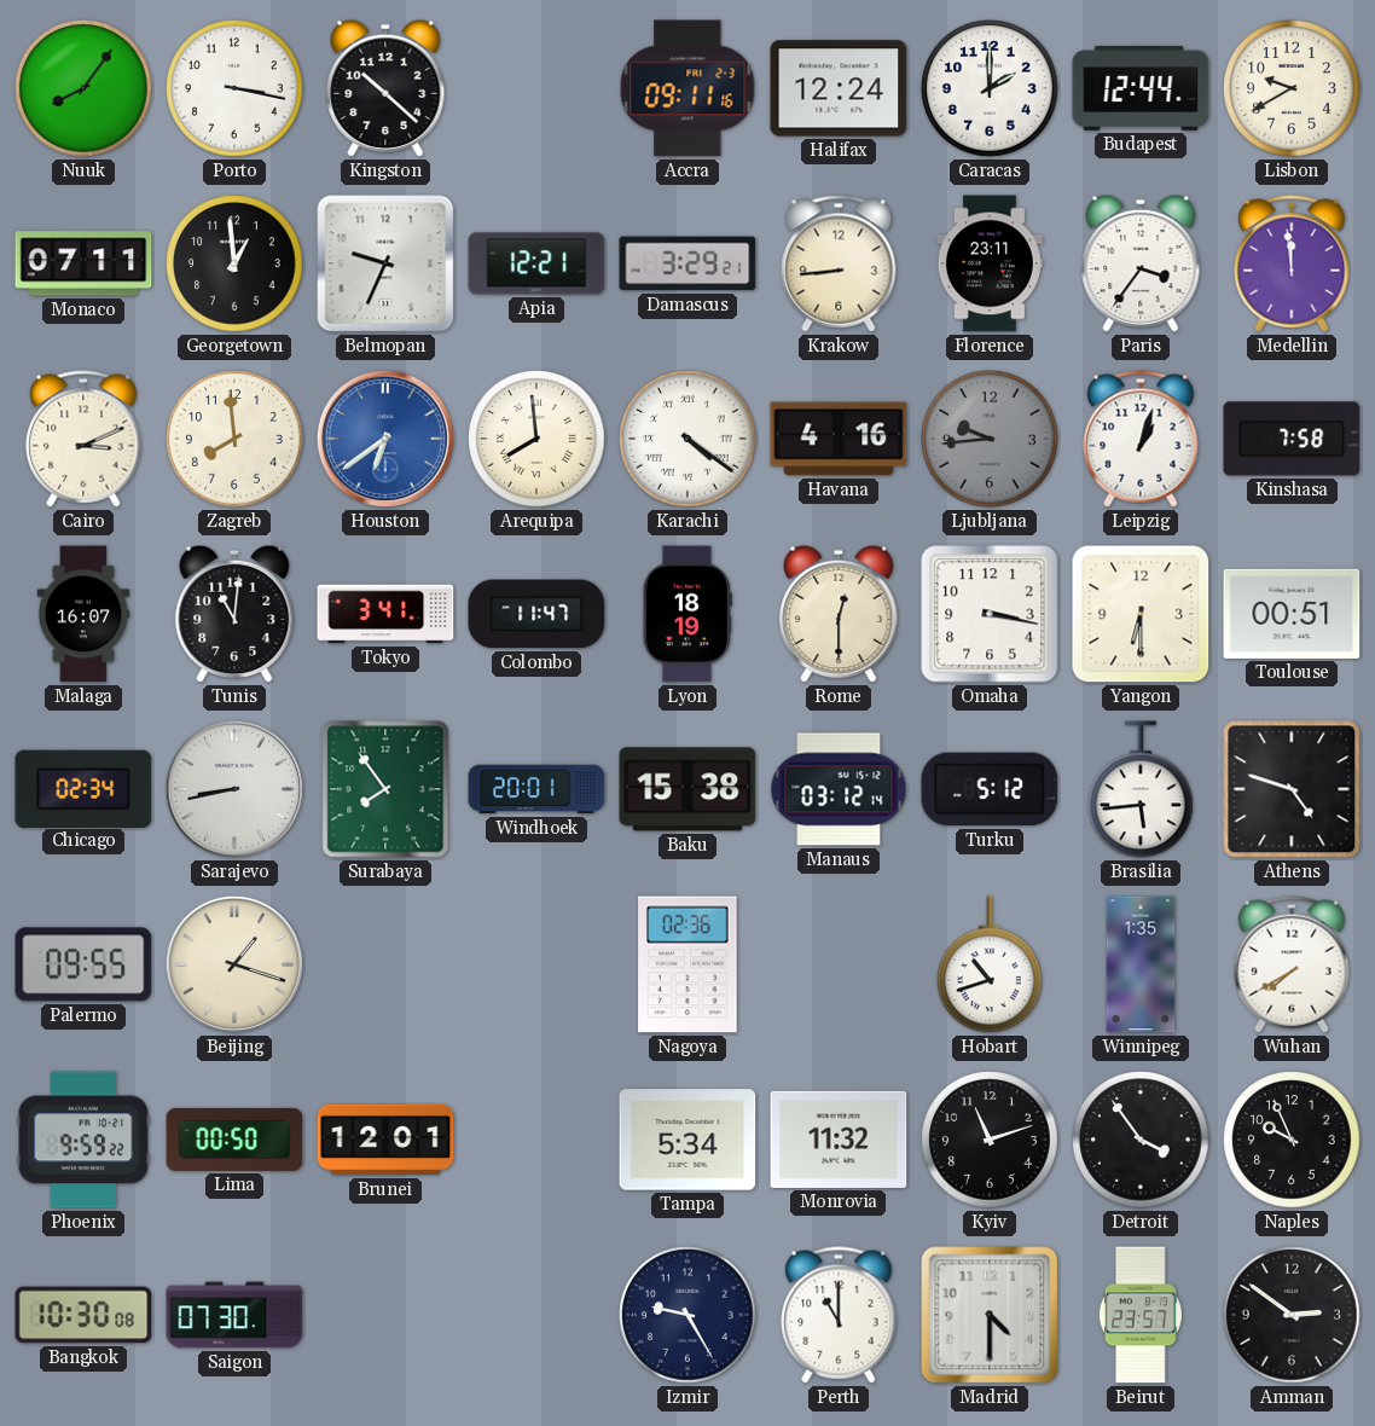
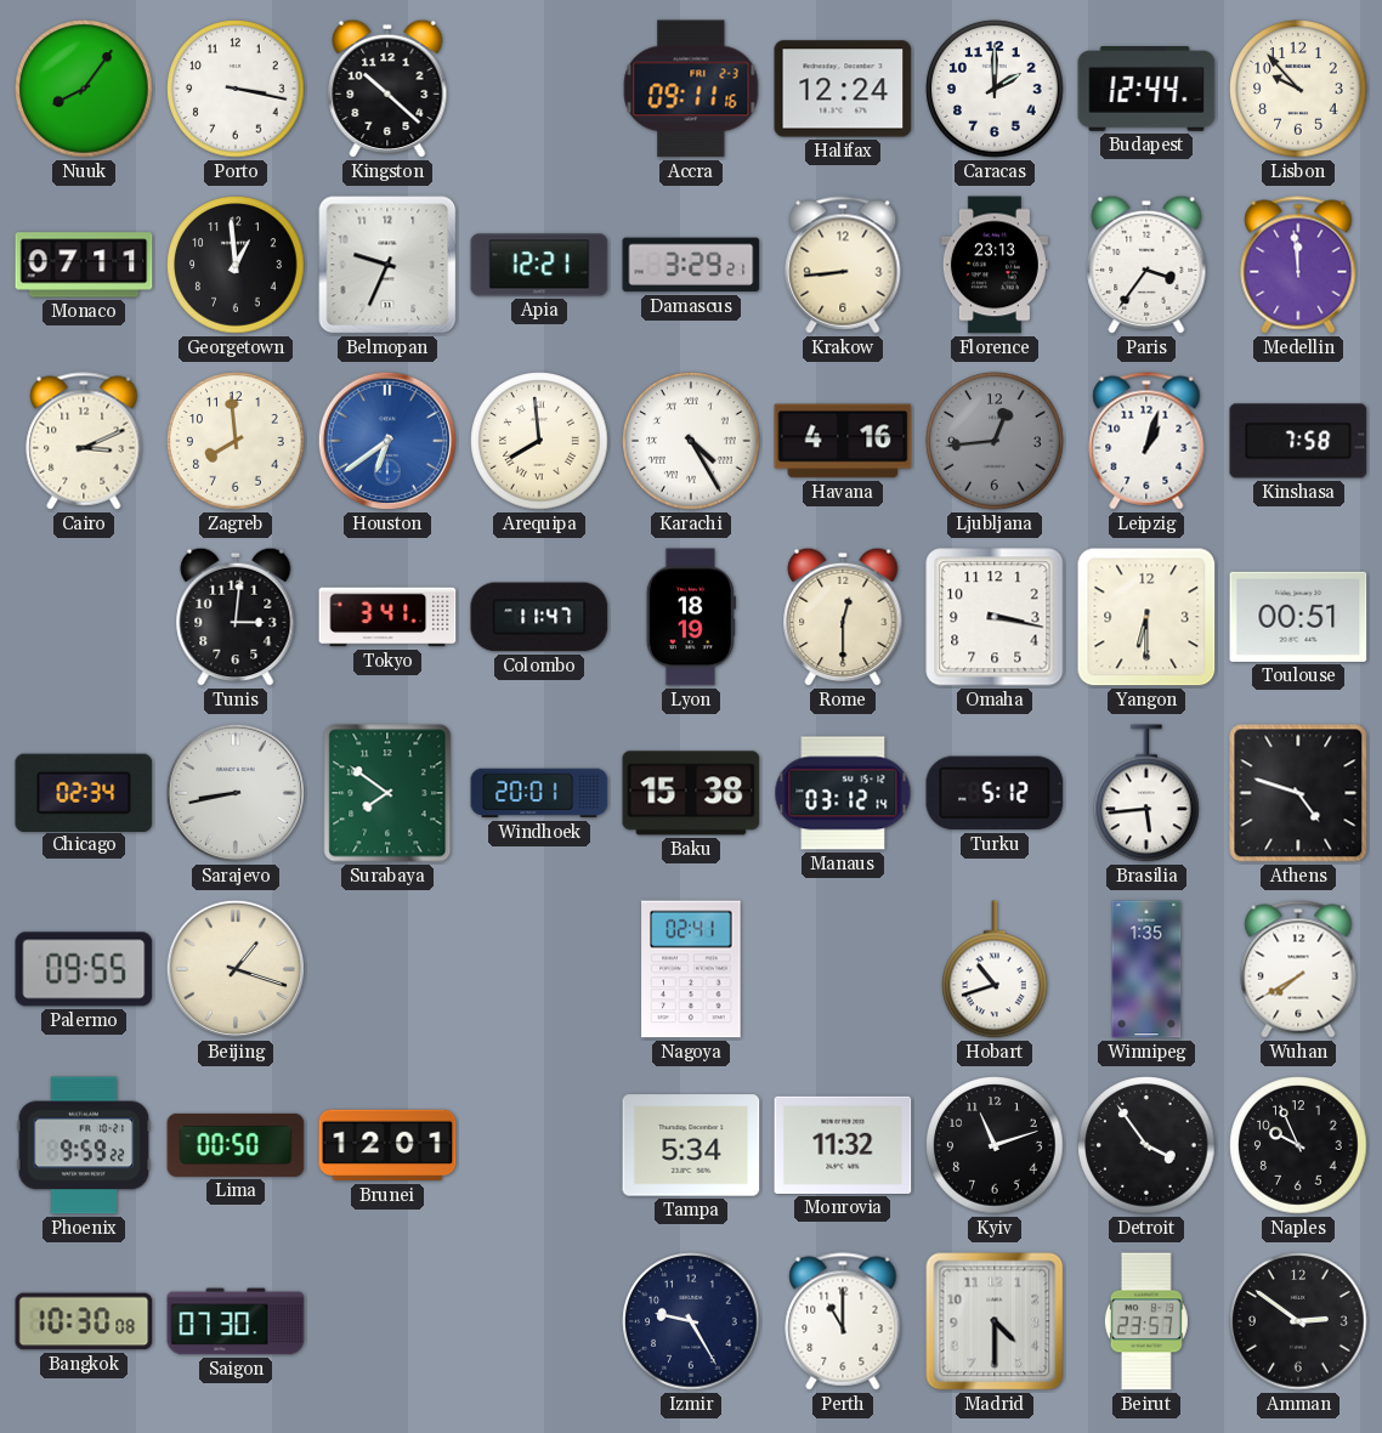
Lisbon: 9:40 -> 9:53 (1298, 89)
Florence: 23:11 -> 23:13 (995, 265)
Karachi: 4:21 -> 4:25 (691, 441)
Ljubljana: 9:44 -> 12:44 (995, 441)
Malaga: 16:07 -> none (83, 614)
Tunis: 11:01 -> 3:01 (236, 617)
Surabaya: 7:54 -> 7:51 (387, 793)
Nagoya: 02:36 -> 02:41 (691, 969)
